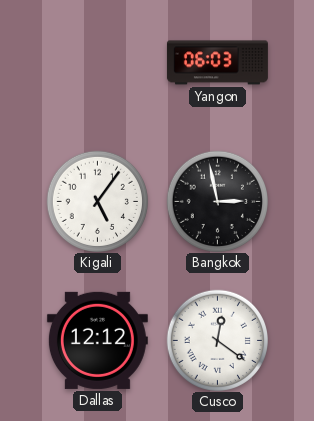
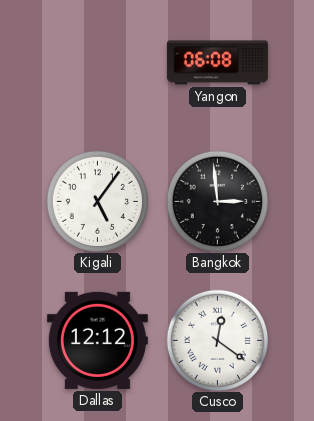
Yangon: 06:03 -> 06:08 (217, 63)
Bangkok: 2:58 -> 2:59 (217, 201)
